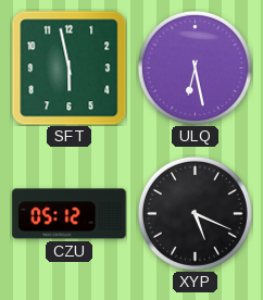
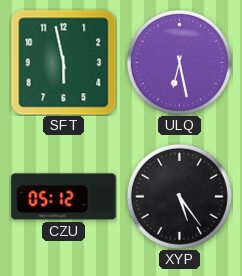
XYP: 5:19 -> 5:24 (179, 196)
